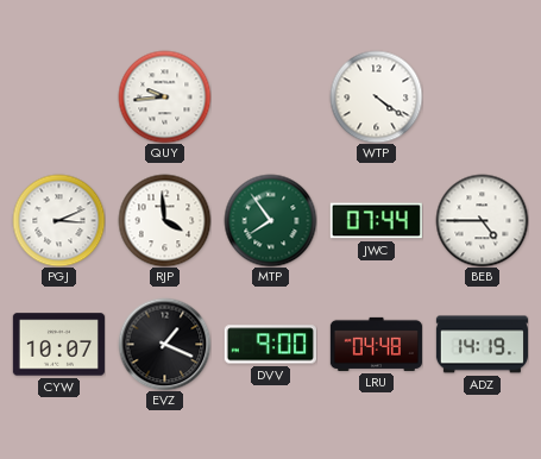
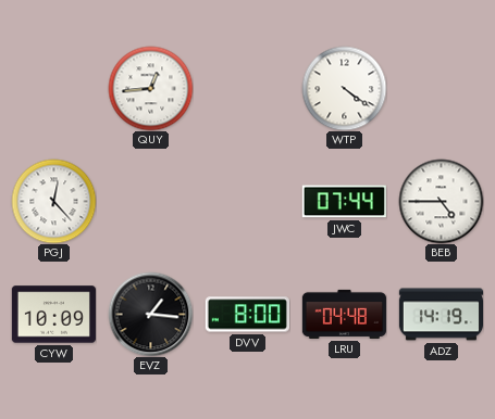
QUY: 9:44 -> 12:44 (150, 88)
PGJ: 3:11 -> 12:23 (53, 201)
RJP: 3:59 -> none (164, 220)
MTP: 7:54 -> none (270, 220)
CYW: 10:07 -> 10:09 (53, 315)
EVZ: 1:19 -> 1:16 (150, 314)
DVV: 9:00 -> 8:00 (247, 315)
